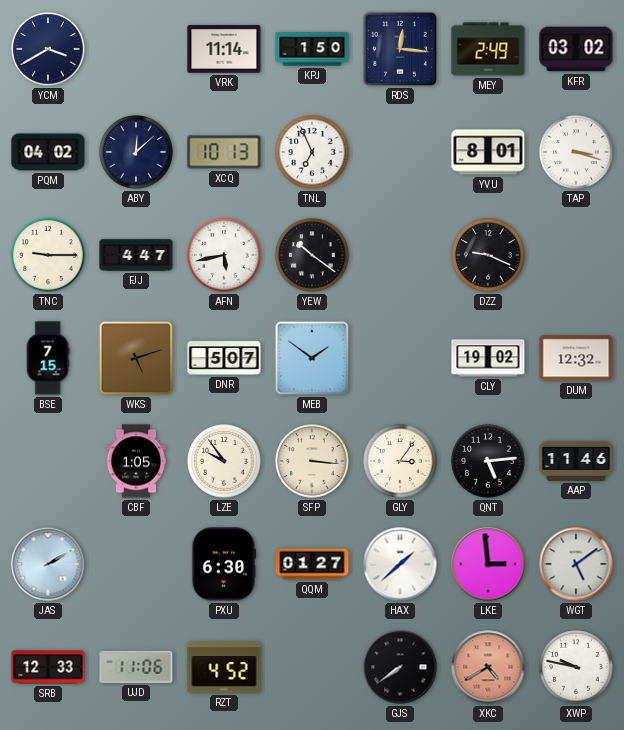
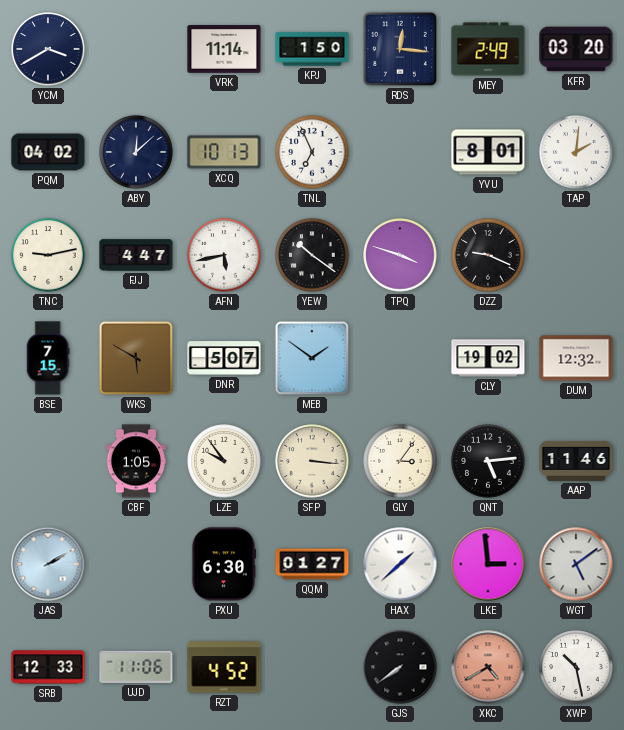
KFR: 03:02 -> 03:20 (576, 49)
TAP: 3:18 -> 2:01 (576, 152)
TNC: 9:15 -> 9:13 (48, 255)
TPQ: none -> 3:48 (400, 255)
WKS: 5:12 -> 5:50 (136, 358)
XWP: 9:47 -> 10:28 (576, 667)
